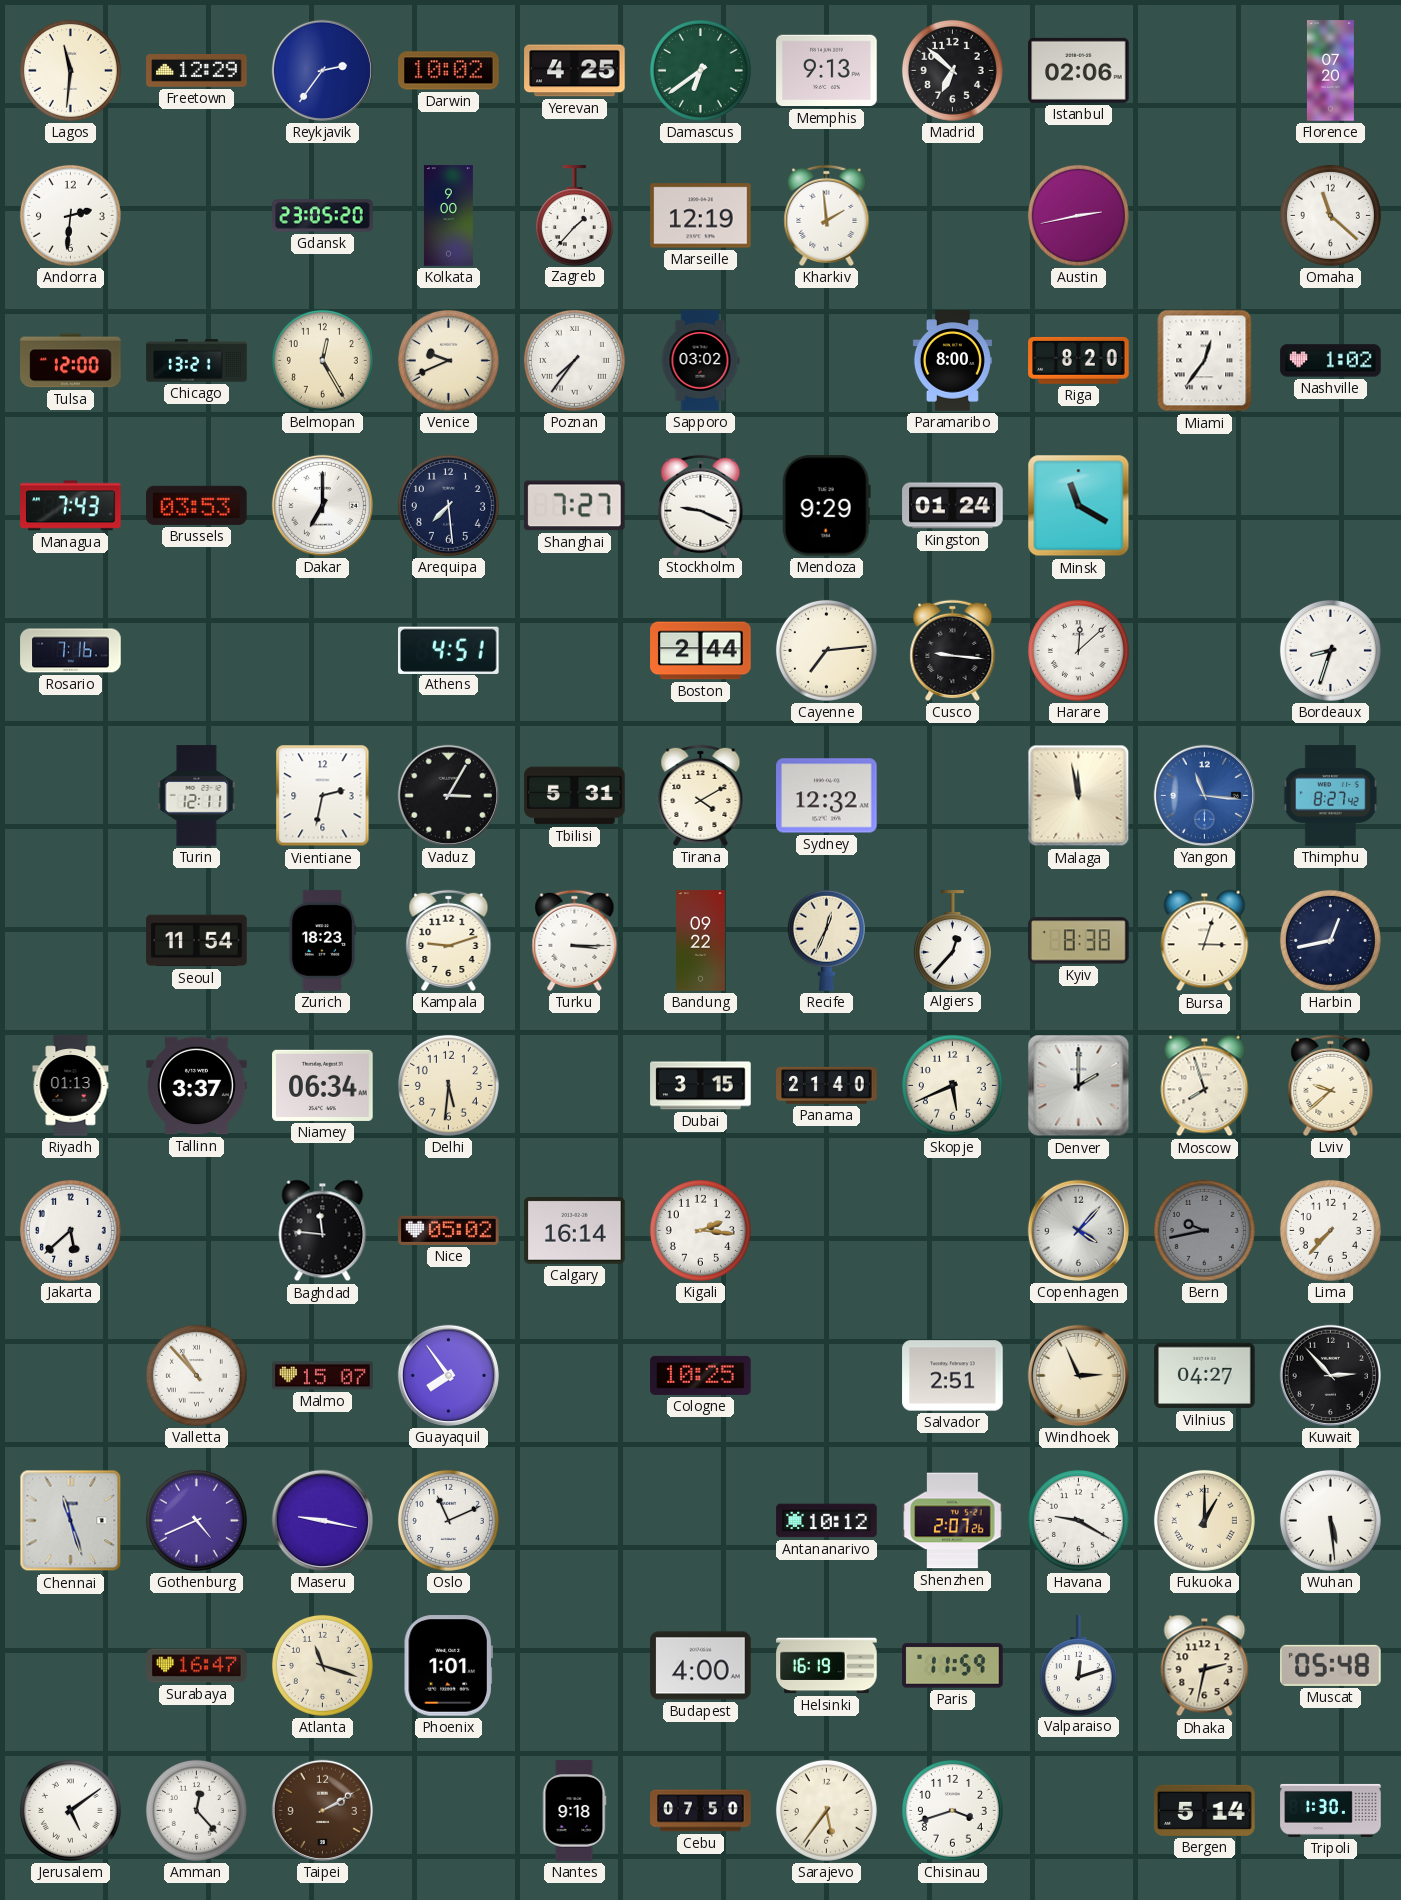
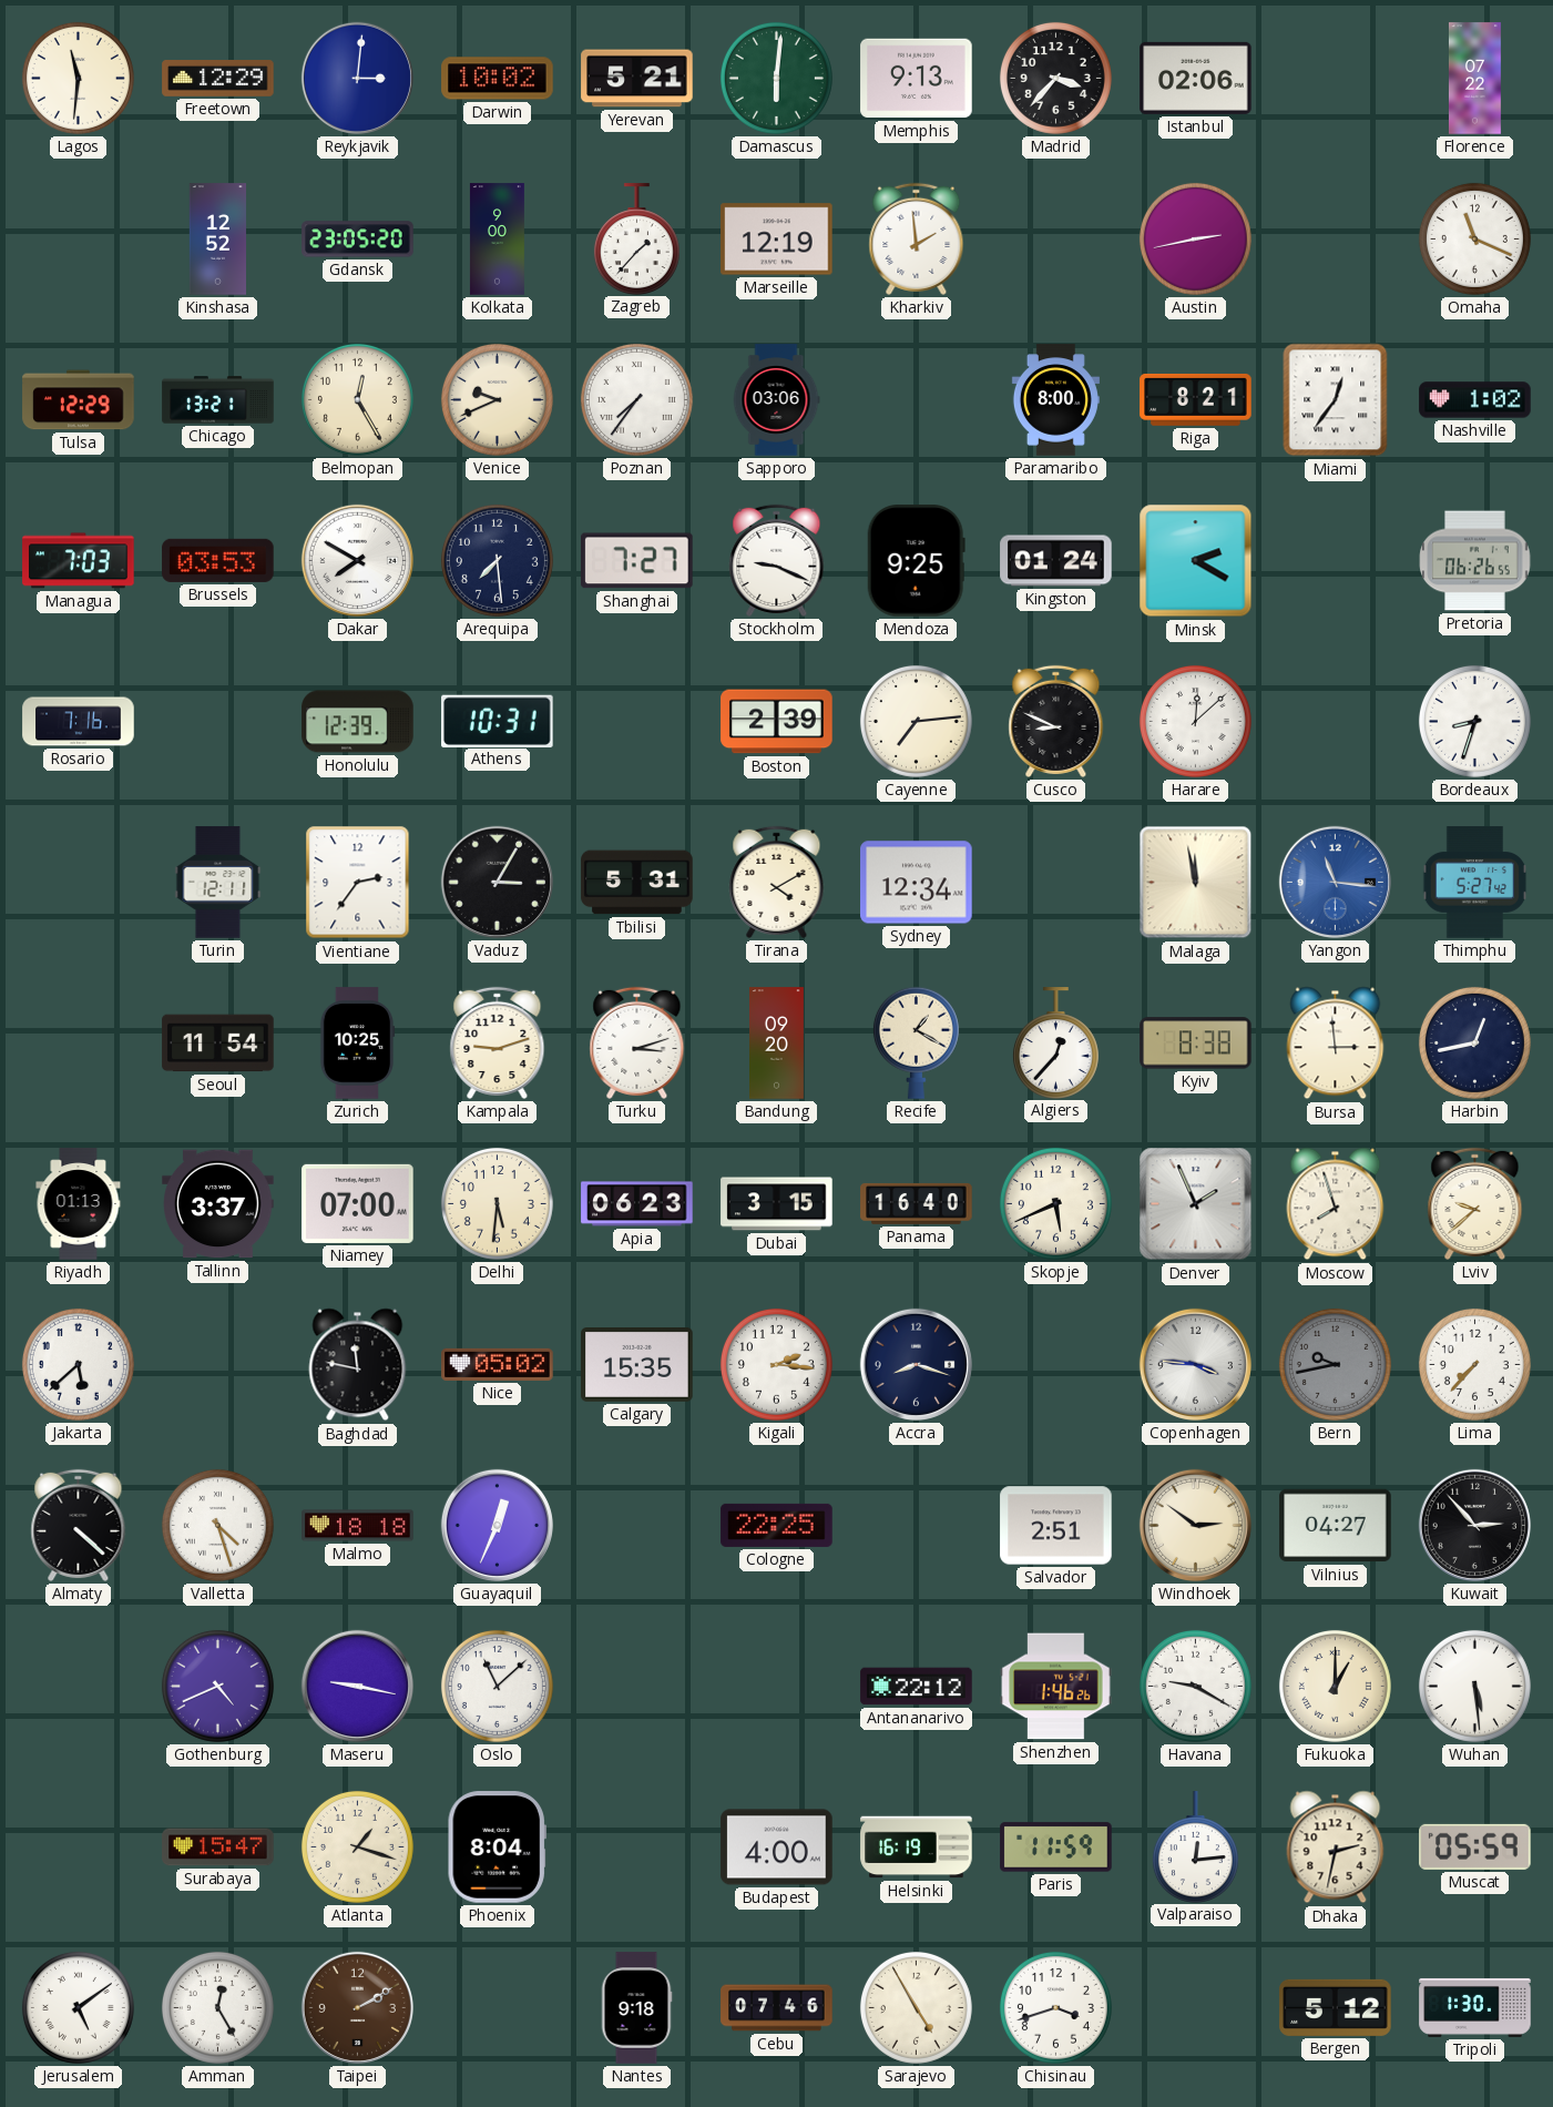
Reykjavik: 2:36 -> 3:01 (357, 78)
Yerevan: 4:25 -> 5:21 (637, 79)
Damascus: 6:39 -> 6:01 (776, 78)
Madrid: 6:52 -> 3:37 (1055, 78)
Florence: 07:20 -> 07:22 (1474, 79)
Andorra: 2:31 -> none (70, 215)
Kinshasa: none -> 12:52 (217, 240)
Omaha: 11:22 -> 11:19 (1474, 238)
Tulsa: 12:00 -> 12:29 (79, 400)
Sapporo: 03:02 -> 03:06 (776, 400)
Riga: 8:20 -> 8:21 (1196, 399)
Managua: 7:43 -> 7:03 (79, 561)
Dakar: 7:00 -> 7:50 (357, 560)
Mendoza: 9:29 -> 9:25 (916, 561)
Minsk: 11:20 -> 2:20 (1196, 561)
Pretoria: none -> 06:26 (1475, 561)
Honolulu: none -> 12:39 (358, 722)
Athens: 4:51 -> 10:31 (498, 721)
Boston: 2:44 -> 2:39 (777, 722)
Cusco: 9:16 -> 8:49 (1056, 721)
Vientiane: 2:32 -> 2:36 (358, 883)
Sydney: 12:32 -> 12:34 (917, 883)
Thimphu: 8:27 -> 5:27 (1475, 883)
Zurich: 18:23 -> 10:25 (357, 1044)
Turku: 3:15 -> 3:12 (637, 1042)
Bandung: 09:22 -> 09:20 (777, 1044)
Recife: 12:34 -> 1:20 (916, 1042)
Bursa: 3:03 -> 2:59 (1336, 1044)
Niamey: 06:34 -> 07:00 (358, 1203)
Apia: none -> 06:23 (637, 1204)
Panama: 21:40 -> 16:40 (917, 1203)
Denver: 2:00 -> 1:56 (1196, 1204)
Baghdad: 11:46 -> 11:47 (358, 1365)
Calgary: 16:14 -> 15:35 (637, 1365)
Accra: none -> 8:18 (916, 1364)
Copenhagen: 4:07 -> 3:46 (1195, 1364)
Almaty: none -> 4:22 (79, 1525)
Valletta: 10:53 -> 4:27 (217, 1525)
Malmo: 15:07 -> 18:18 (358, 1526)
Guayaquil: 7:54 -> 12:34 (497, 1525)
Cologne: 10:25 -> 22:25 (777, 1525)
Windhoek: 2:56 -> 2:51 (1195, 1525)
Chennai: 11:27 -> none (71, 1521)
Oslo: 11:11 -> 11:08 (497, 1686)
Antananarivo: 10:12 -> 22:12 (917, 1687)
Shenzhen: 2:07 -> 1:46 (1056, 1687)
Surabaya: 16:47 -> 15:47 (218, 1848)
Atlanta: 11:18 -> 1:18 (357, 1846)
Phoenix: 1:01 -> 8:04 (497, 1848)
Valparaiso: 12:12 -> 12:14 (1195, 1846)
Muscat: 05:48 -> 05:59 (1475, 1846)
Amman: 12:23 -> 12:25 (217, 2007)
Cebu: 07:50 -> 07:46 (777, 2008)
Sarajevo: 5:36 -> 4:55 (916, 2007)
Bergen: 5:14 -> 5:12 (1336, 2007)
